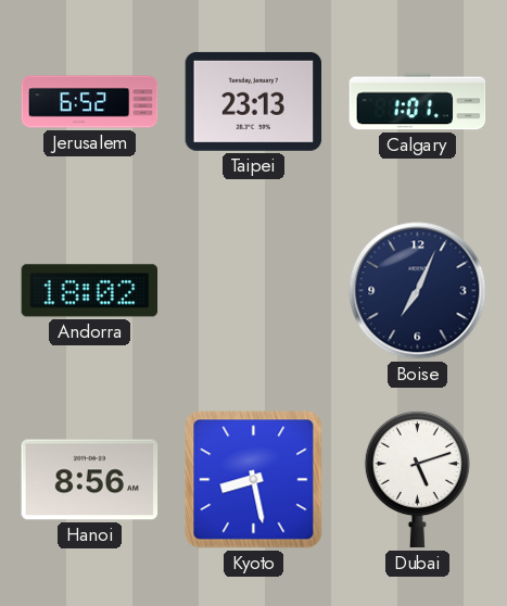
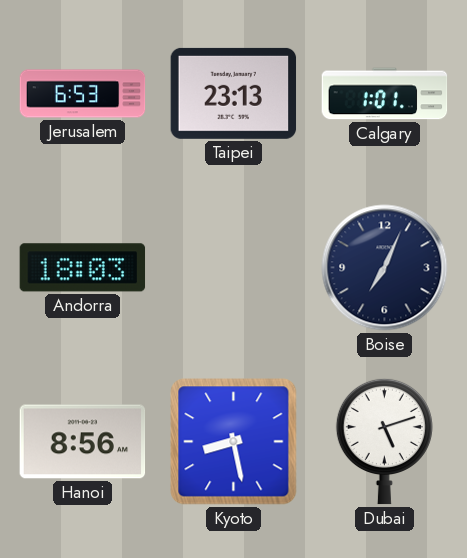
Jerusalem: 6:52 -> 6:53 (83, 94)
Andorra: 18:02 -> 18:03 (83, 268)
